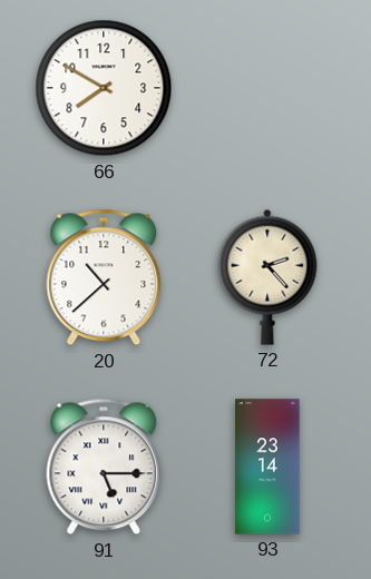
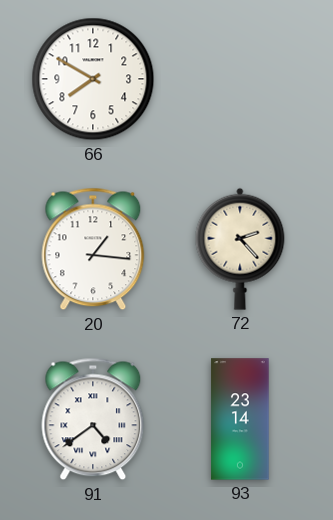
20: 10:38 -> 1:16 (93, 249)
91: 5:15 -> 4:39 (93, 419)
